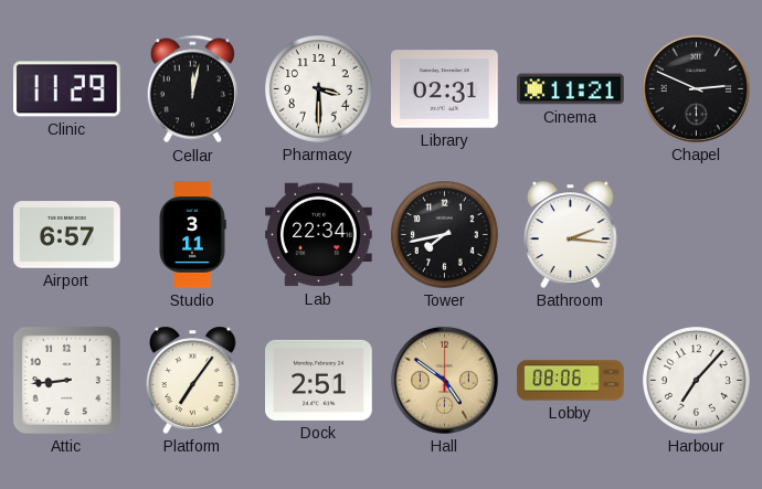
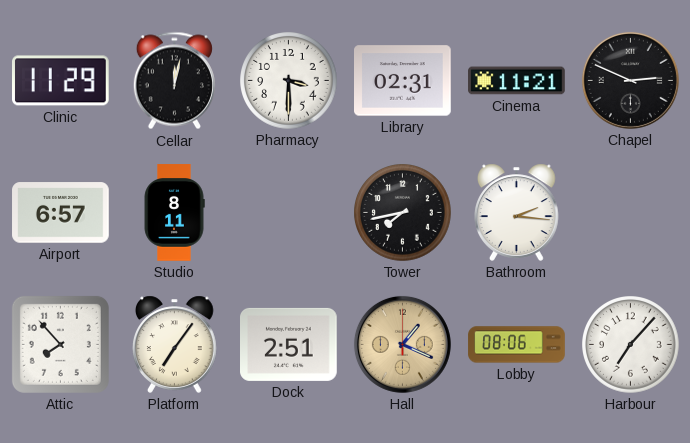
Studio: 3:11 -> 8:11 (174, 213)
Lab: 22:34 -> none (319, 235)
Attic: 8:44 -> 7:53 (60, 344)
Hall: 4:51 -> 1:19 (402, 344)
